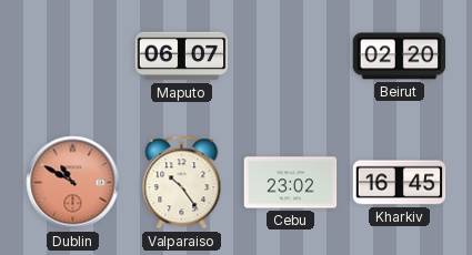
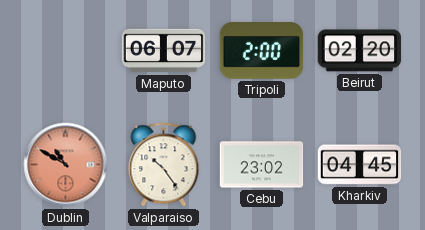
Tripoli: none -> 2:00 (262, 51)
Kharkiv: 16:45 -> 04:45 (360, 165)
